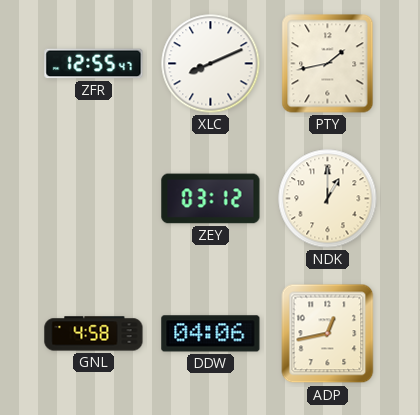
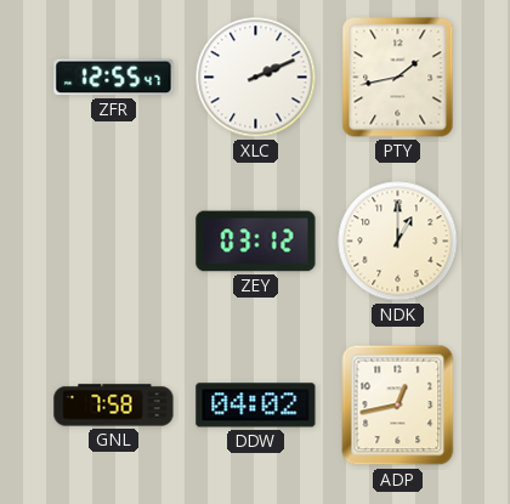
XLC: 8:11 -> 2:11 (256, 78)
GNL: 4:58 -> 7:58 (114, 406)
DDW: 04:06 -> 04:02 (256, 406)
